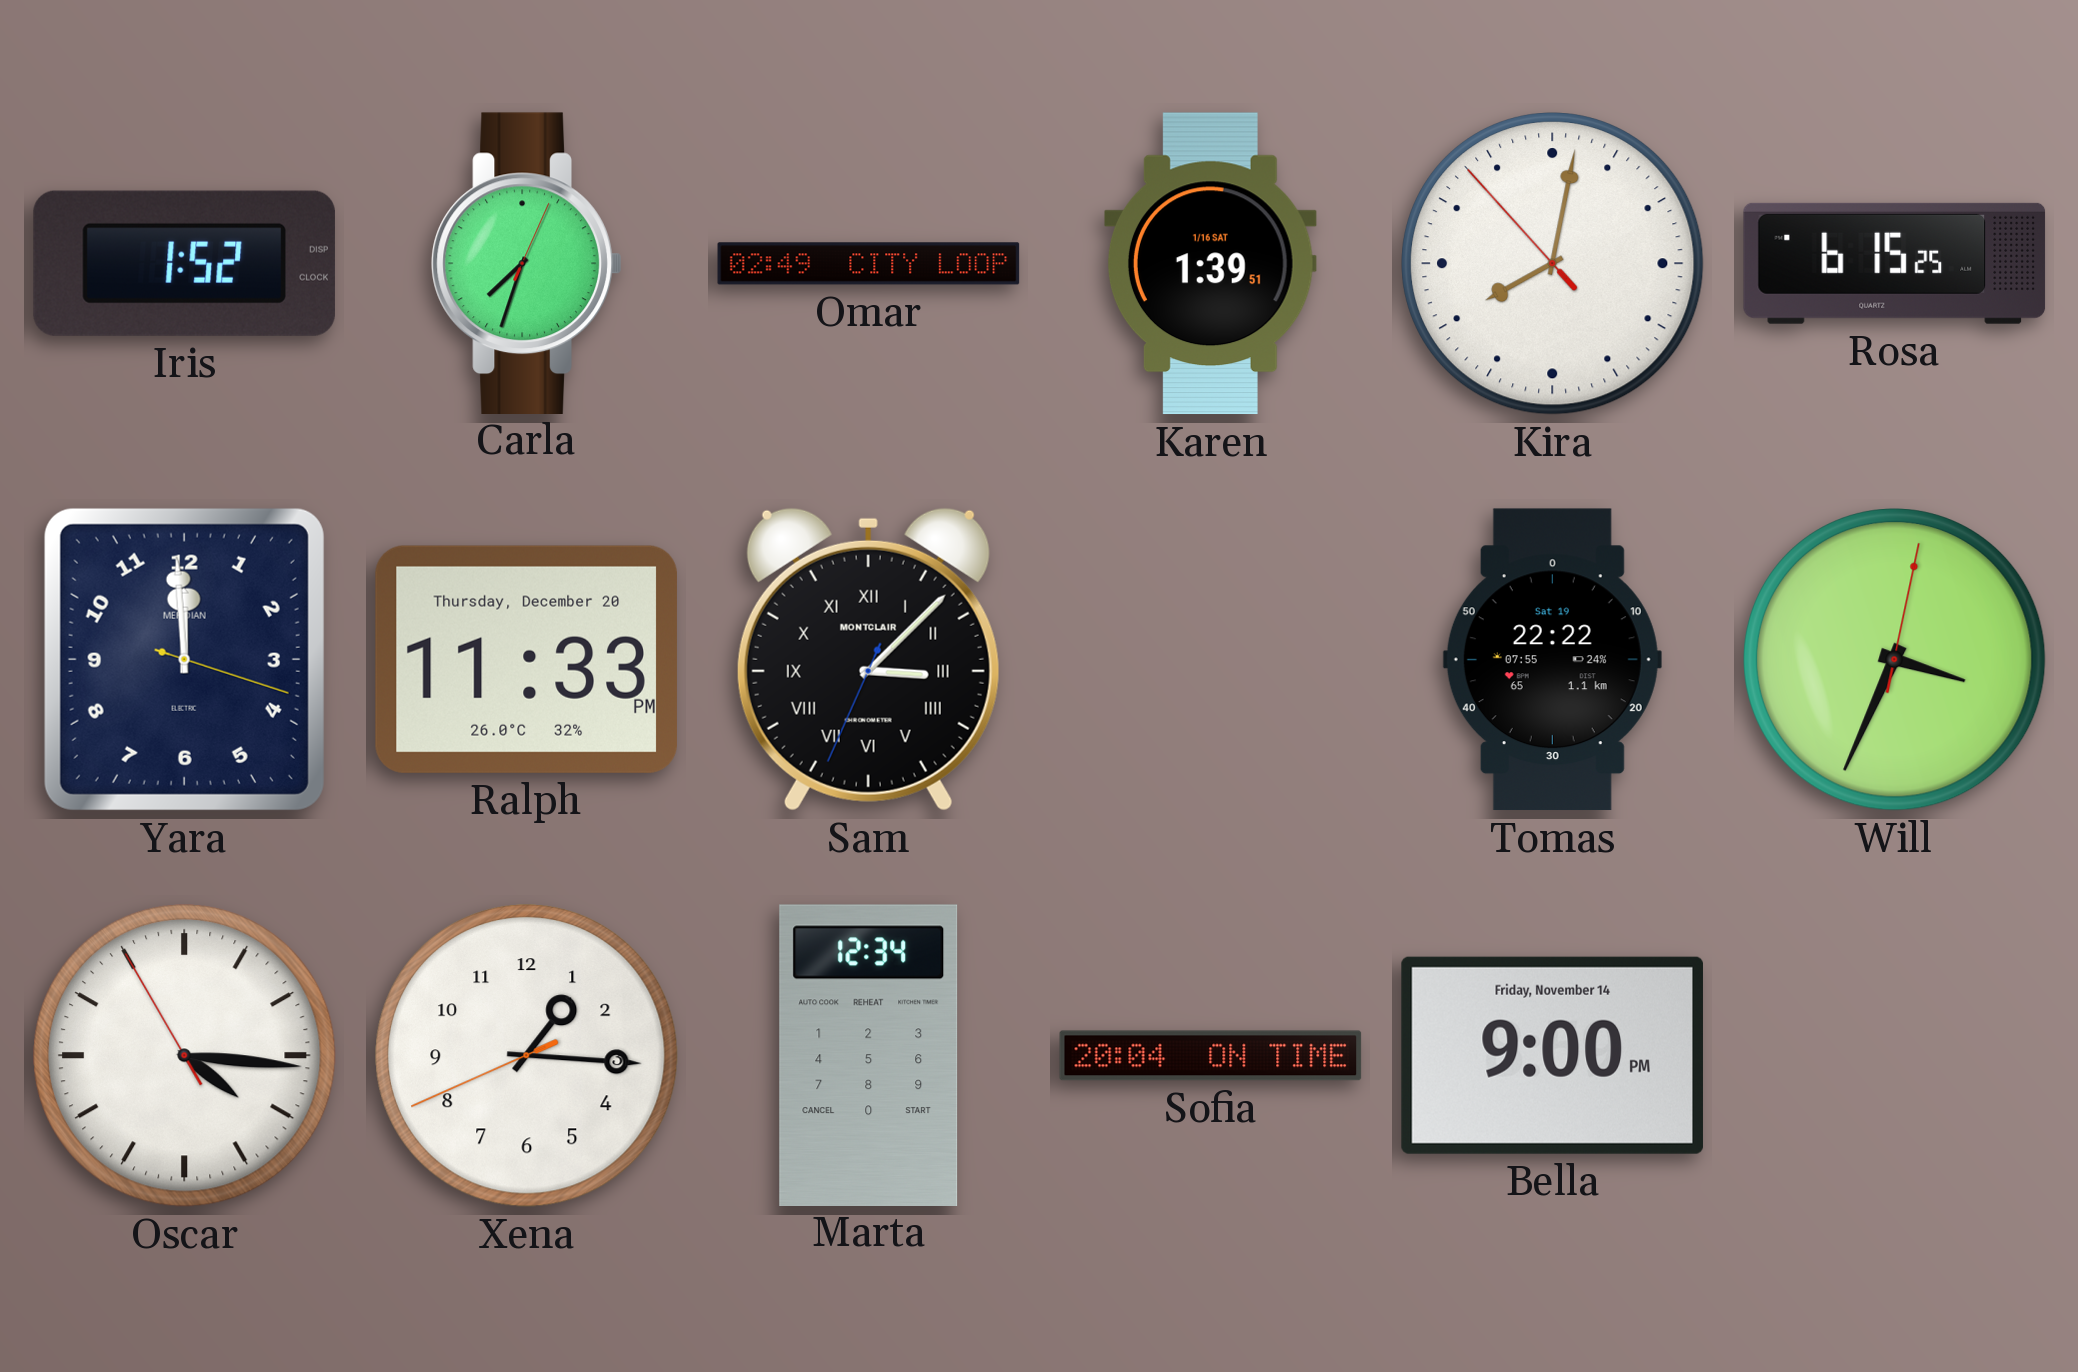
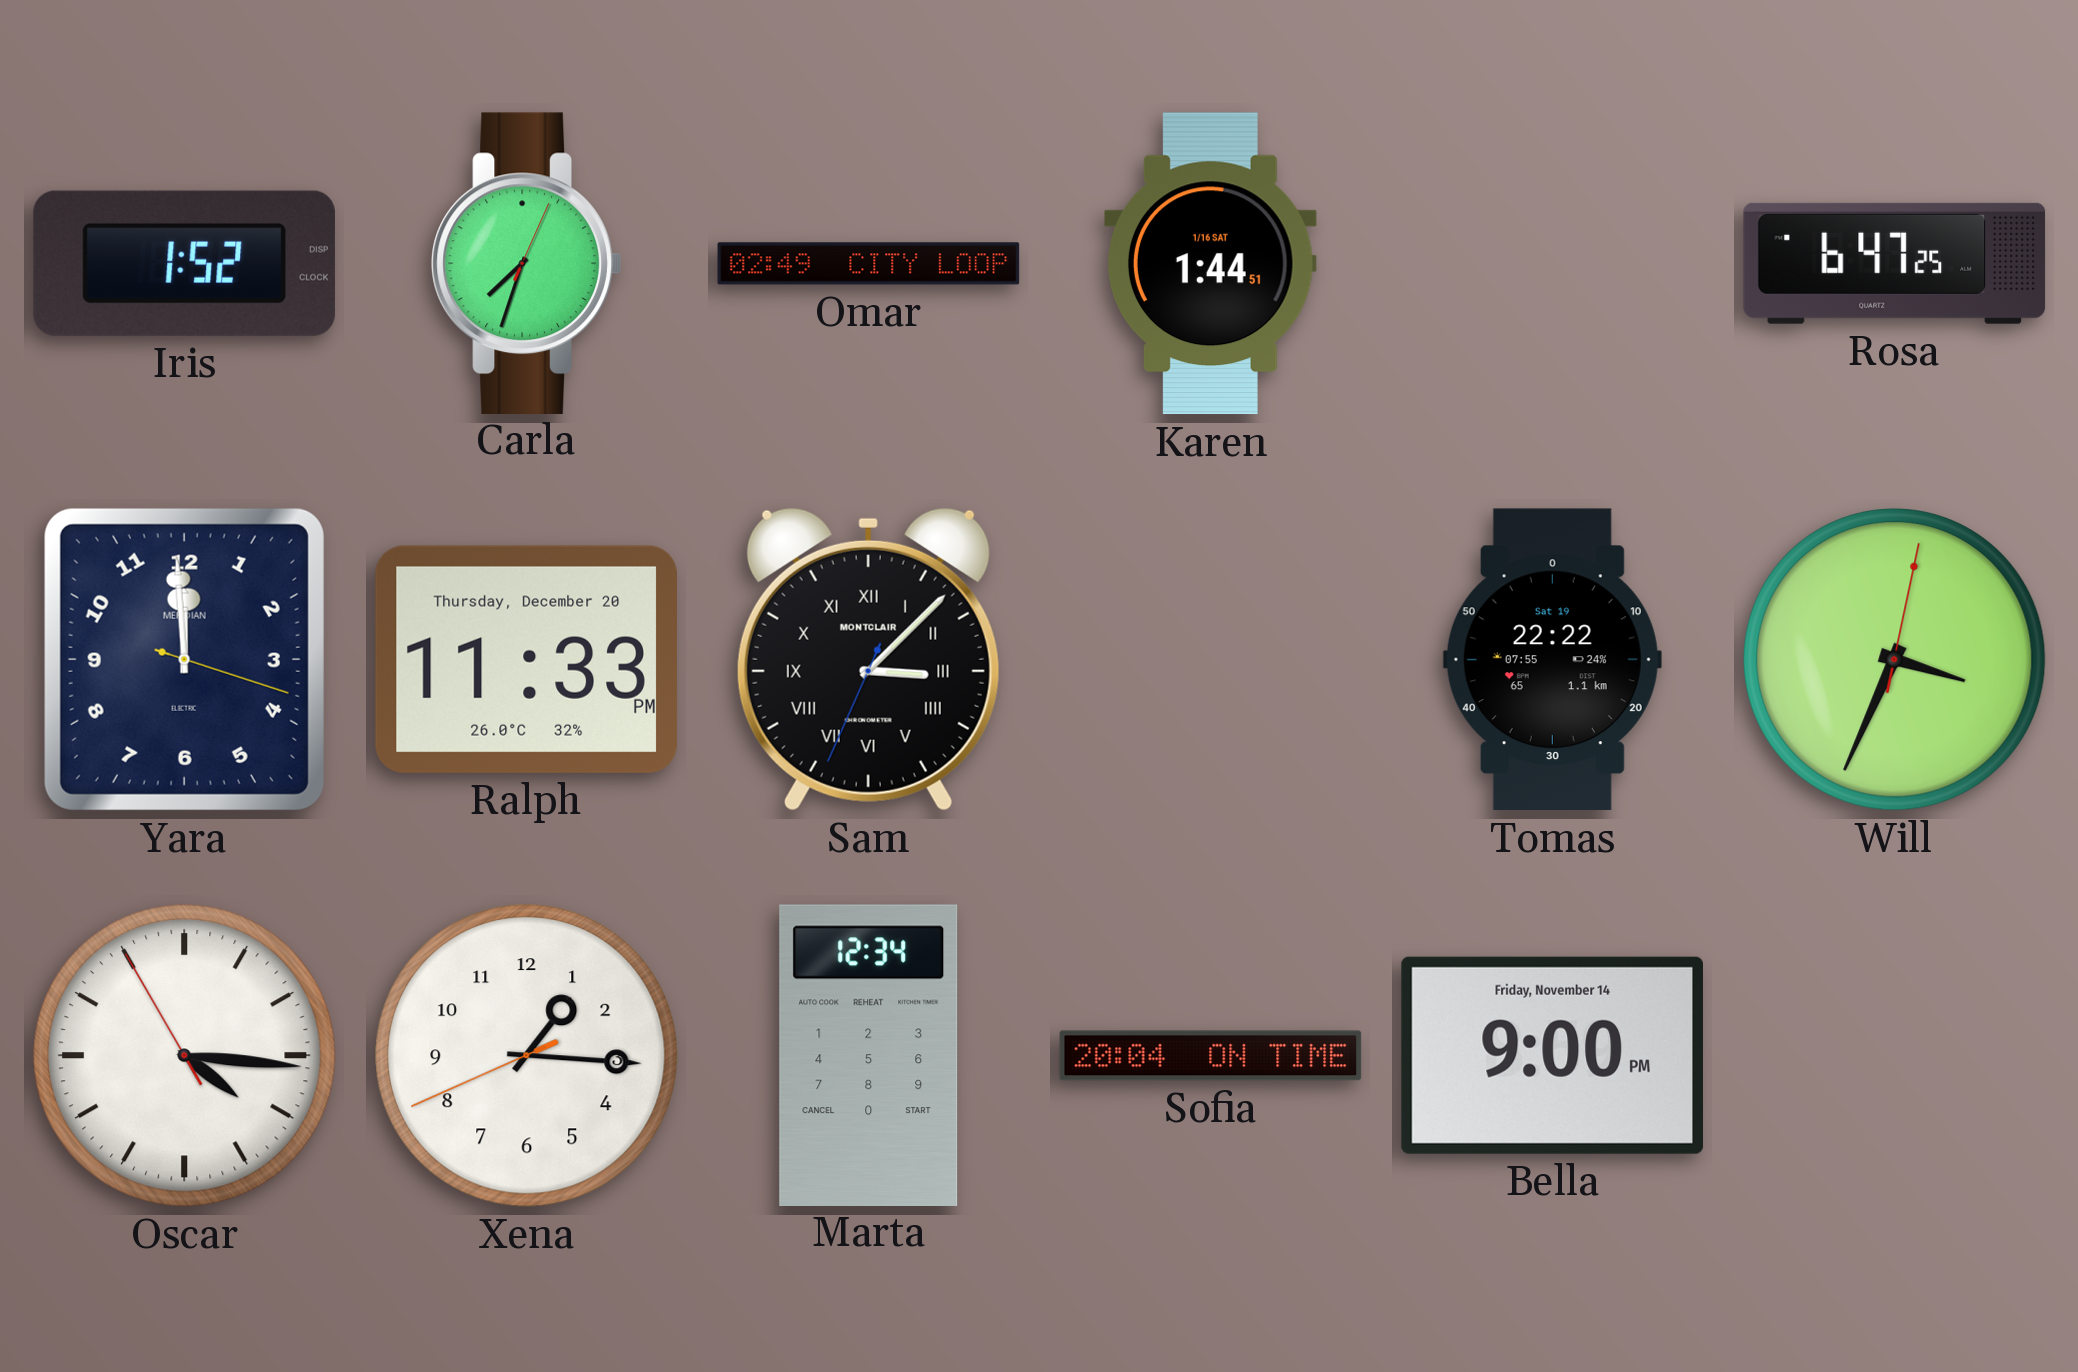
Karen: 1:39 -> 1:44 (1210, 264)
Kira: 8:01 -> none (1553, 264)
Rosa: 6:15 -> 6:47 (1895, 263)
